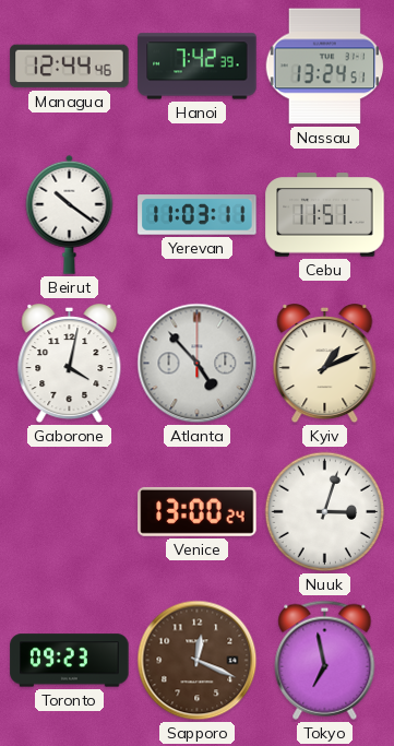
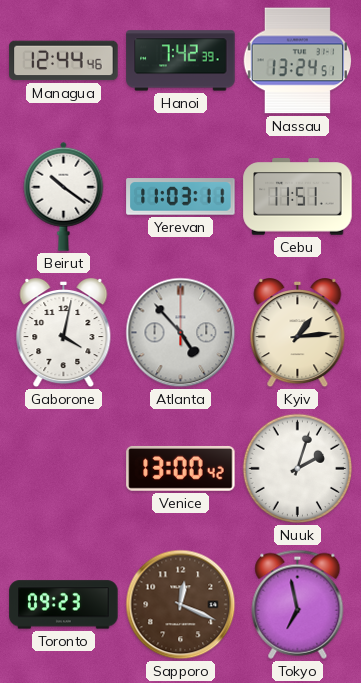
Kyiv: 1:11 -> 1:14 (298, 334)
Venice: 13:00:24 -> 13:00:42 (181, 468)
Nuuk: 3:03 -> 2:03 (298, 469)
